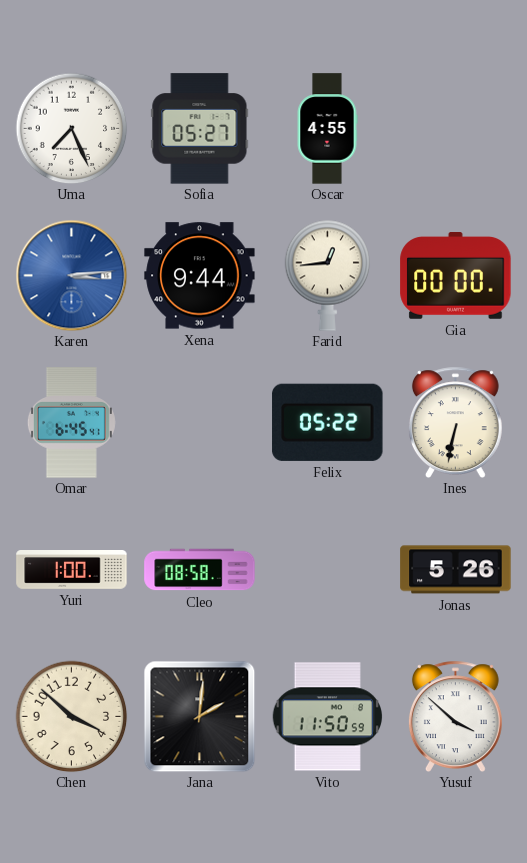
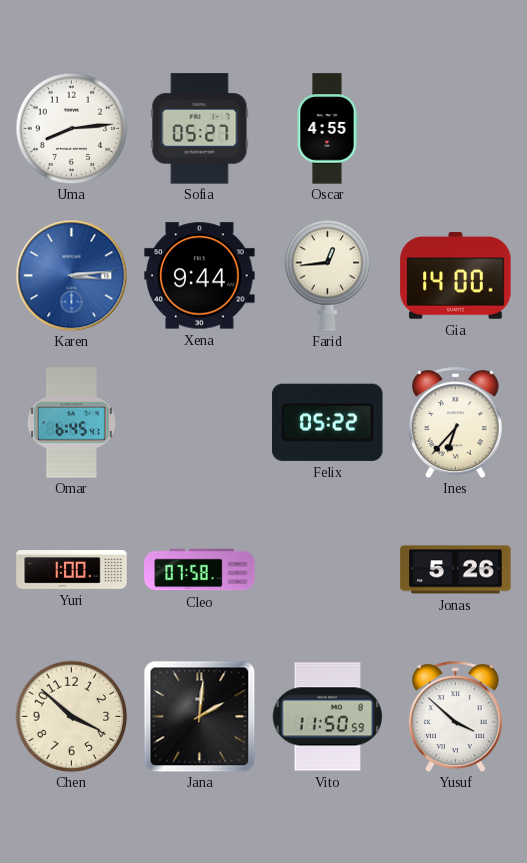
Uma: 7:26 -> 8:14 (71, 128)
Gia: 00:00 -> 14:00 (456, 276)
Ines: 6:32 -> 6:37 (455, 422)
Cleo: 08:58 -> 07:58 (200, 570)
